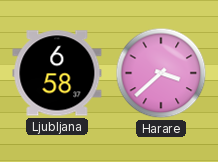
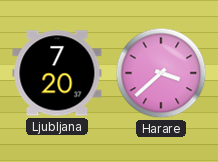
Ljubljana: 6:58 -> 7:20 (57, 73)
